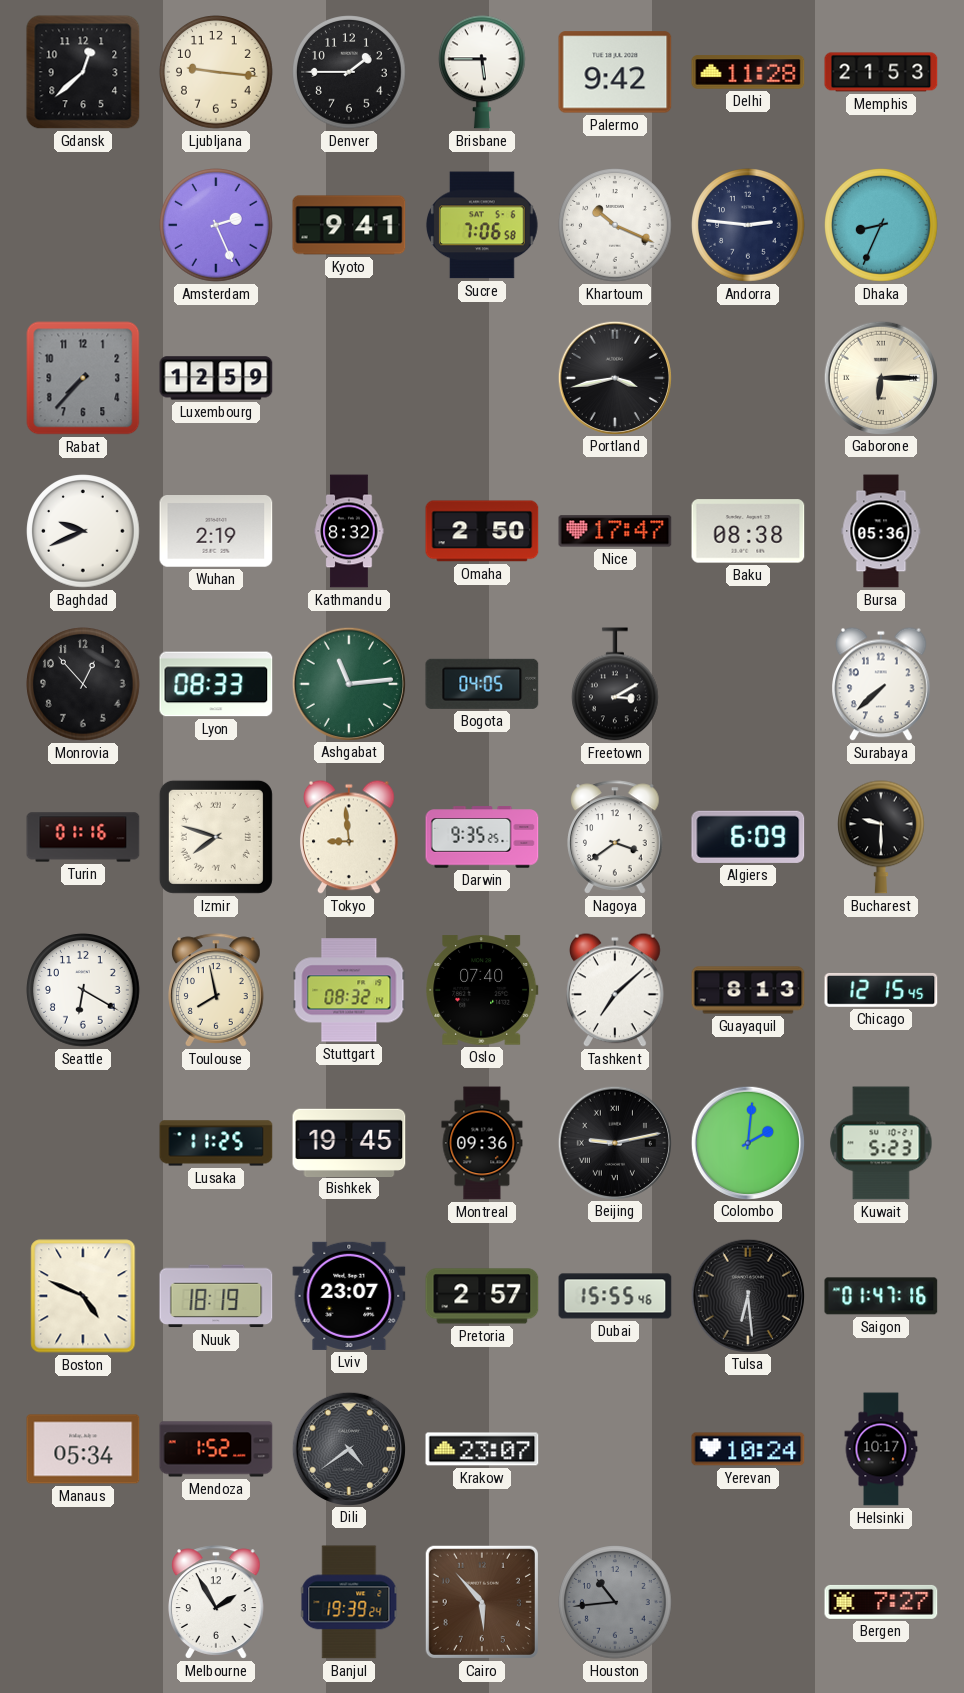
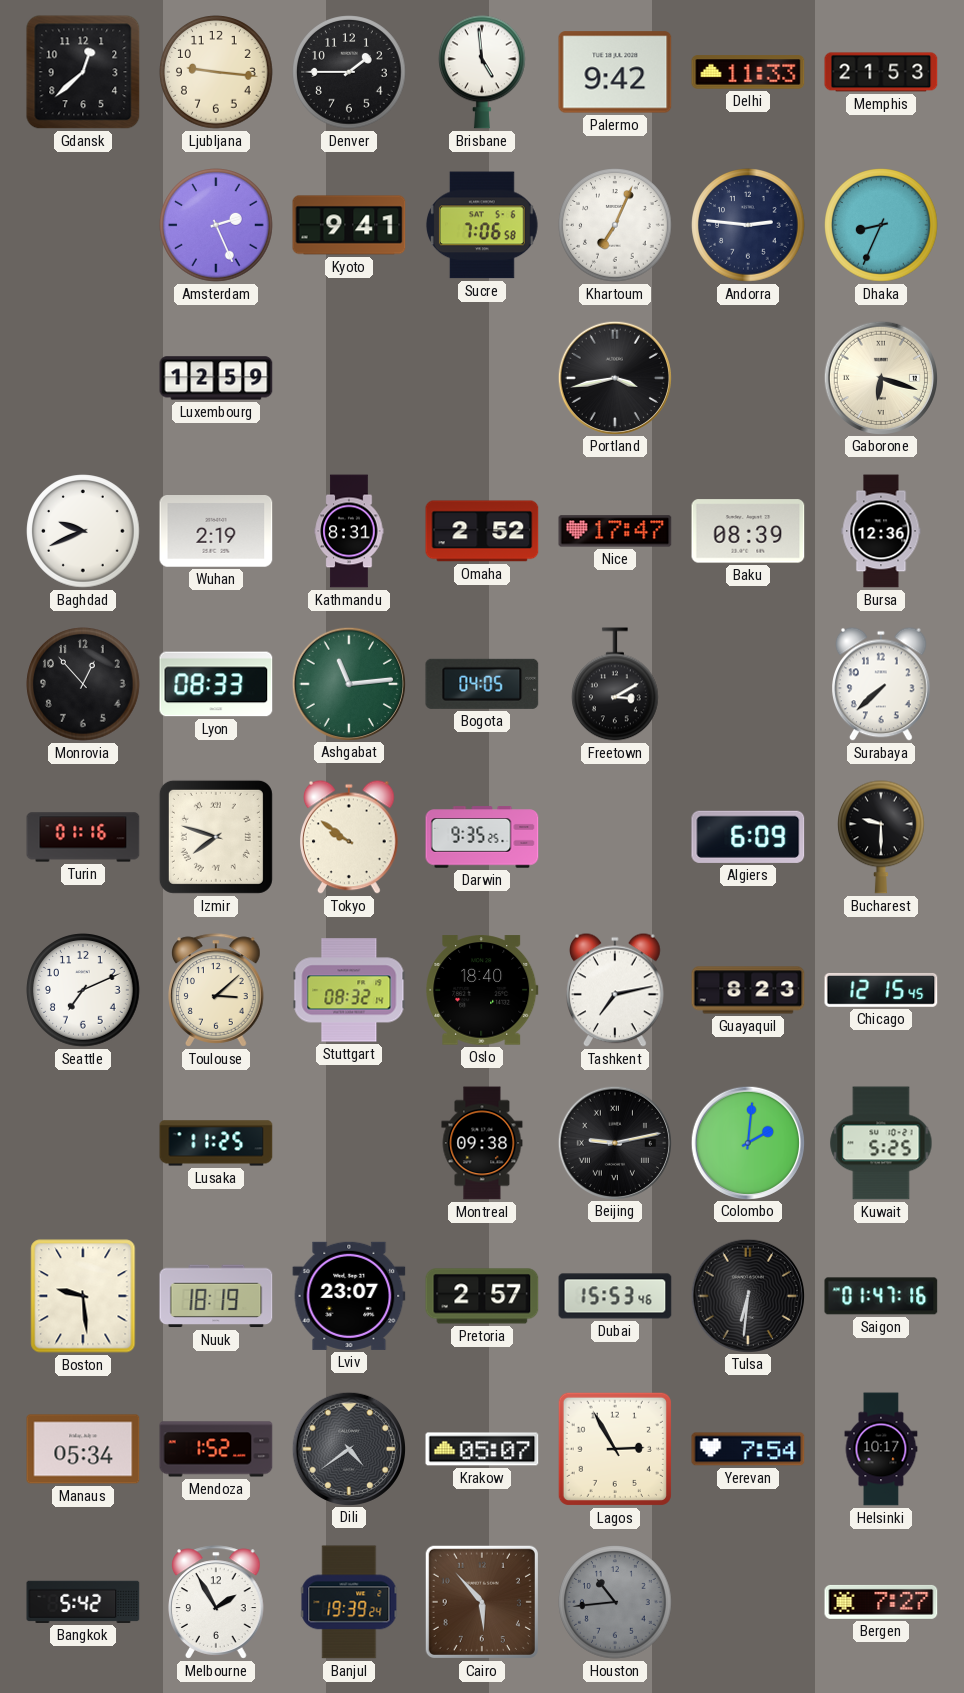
Brisbane: 5:45 -> 4:59 (483, 72)
Delhi: 11:28 -> 11:33 (748, 72)
Khartoum: 10:19 -> 7:04 (615, 225)
Rabat: 7:37 -> none (83, 378)
Gaborone: 6:15 -> 6:18 (880, 377)
Kathmandu: 8:32 -> 8:31 (349, 531)
Omaha: 2:50 -> 2:52 (482, 531)
Baku: 08:38 -> 08:39 (748, 531)
Bursa: 05:36 -> 12:36 (881, 531)
Tokyo: 8:59 -> 9:51 (350, 837)
Nagoya: 3:39 -> none (615, 837)
Seattle: 6:20 -> 7:11 (83, 990)
Toulouse: 7:58 -> 3:08 (216, 990)
Oslo: 07:40 -> 18:40 (482, 990)
Tashkent: 7:08 -> 7:13 (616, 990)
Guayaquil: 8:13 -> 8:23 (748, 990)
Bishkek: 19:45 -> none (349, 1142)
Montreal: 09:36 -> 09:38 (482, 1143)
Kuwait: 5:23 -> 5:25 (881, 1143)
Boston: 4:49 -> 9:29 (83, 1296)
Dubai: 15:55 -> 15:53 (615, 1296)
Tulsa: 6:29 -> 6:31 (747, 1295)
Krakow: 23:07 -> 05:07 (482, 1449)
Lagos: none -> 2:55 (615, 1449)
Yerevan: 10:24 -> 7:54 (748, 1449)
Bangkok: none -> 5:42 (83, 1602)
